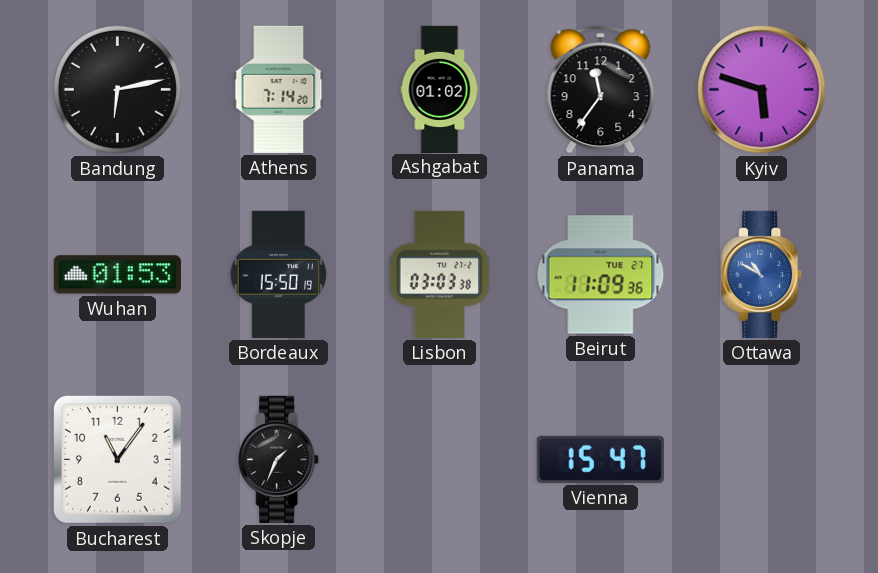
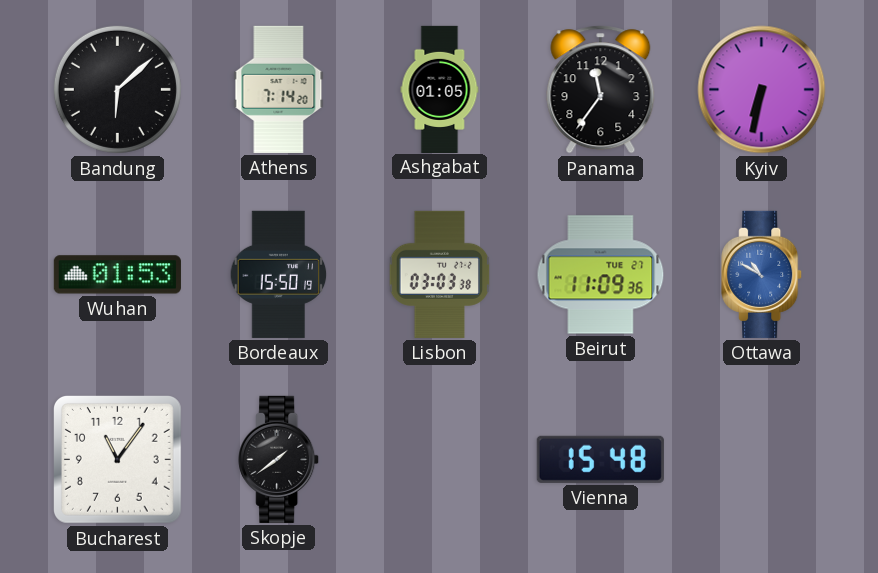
Bandung: 6:13 -> 6:08 (117, 89)
Ashgabat: 01:02 -> 01:05 (440, 89)
Kyiv: 5:48 -> 6:32 (762, 90)
Skopje: 1:34 -> 1:39 (279, 459)
Vienna: 15:47 -> 15:48 (600, 459)
